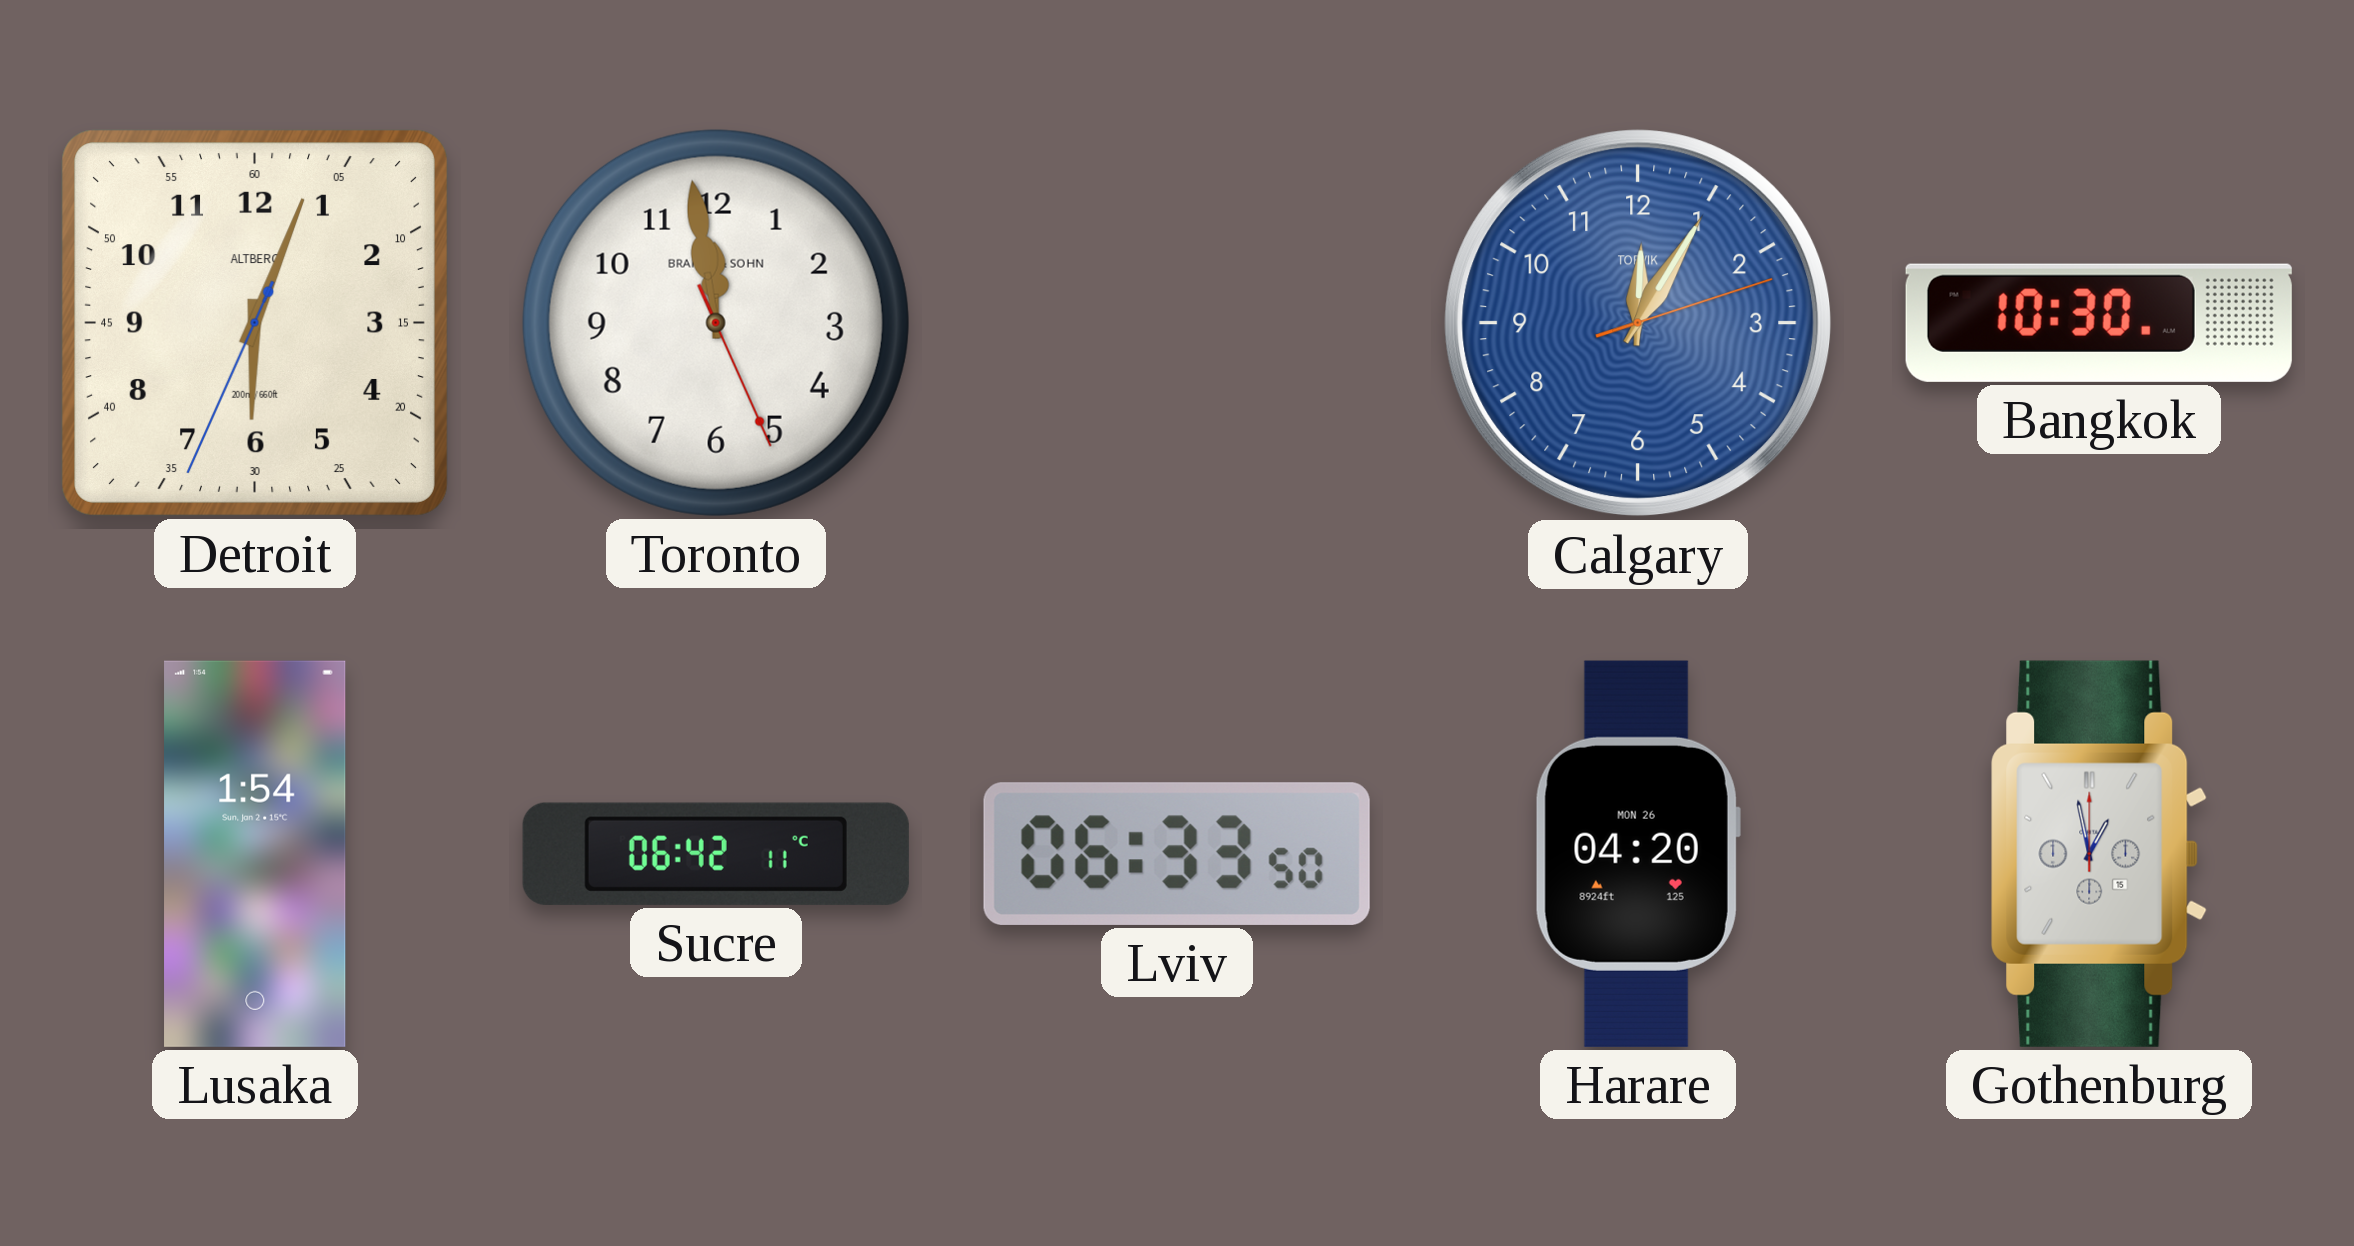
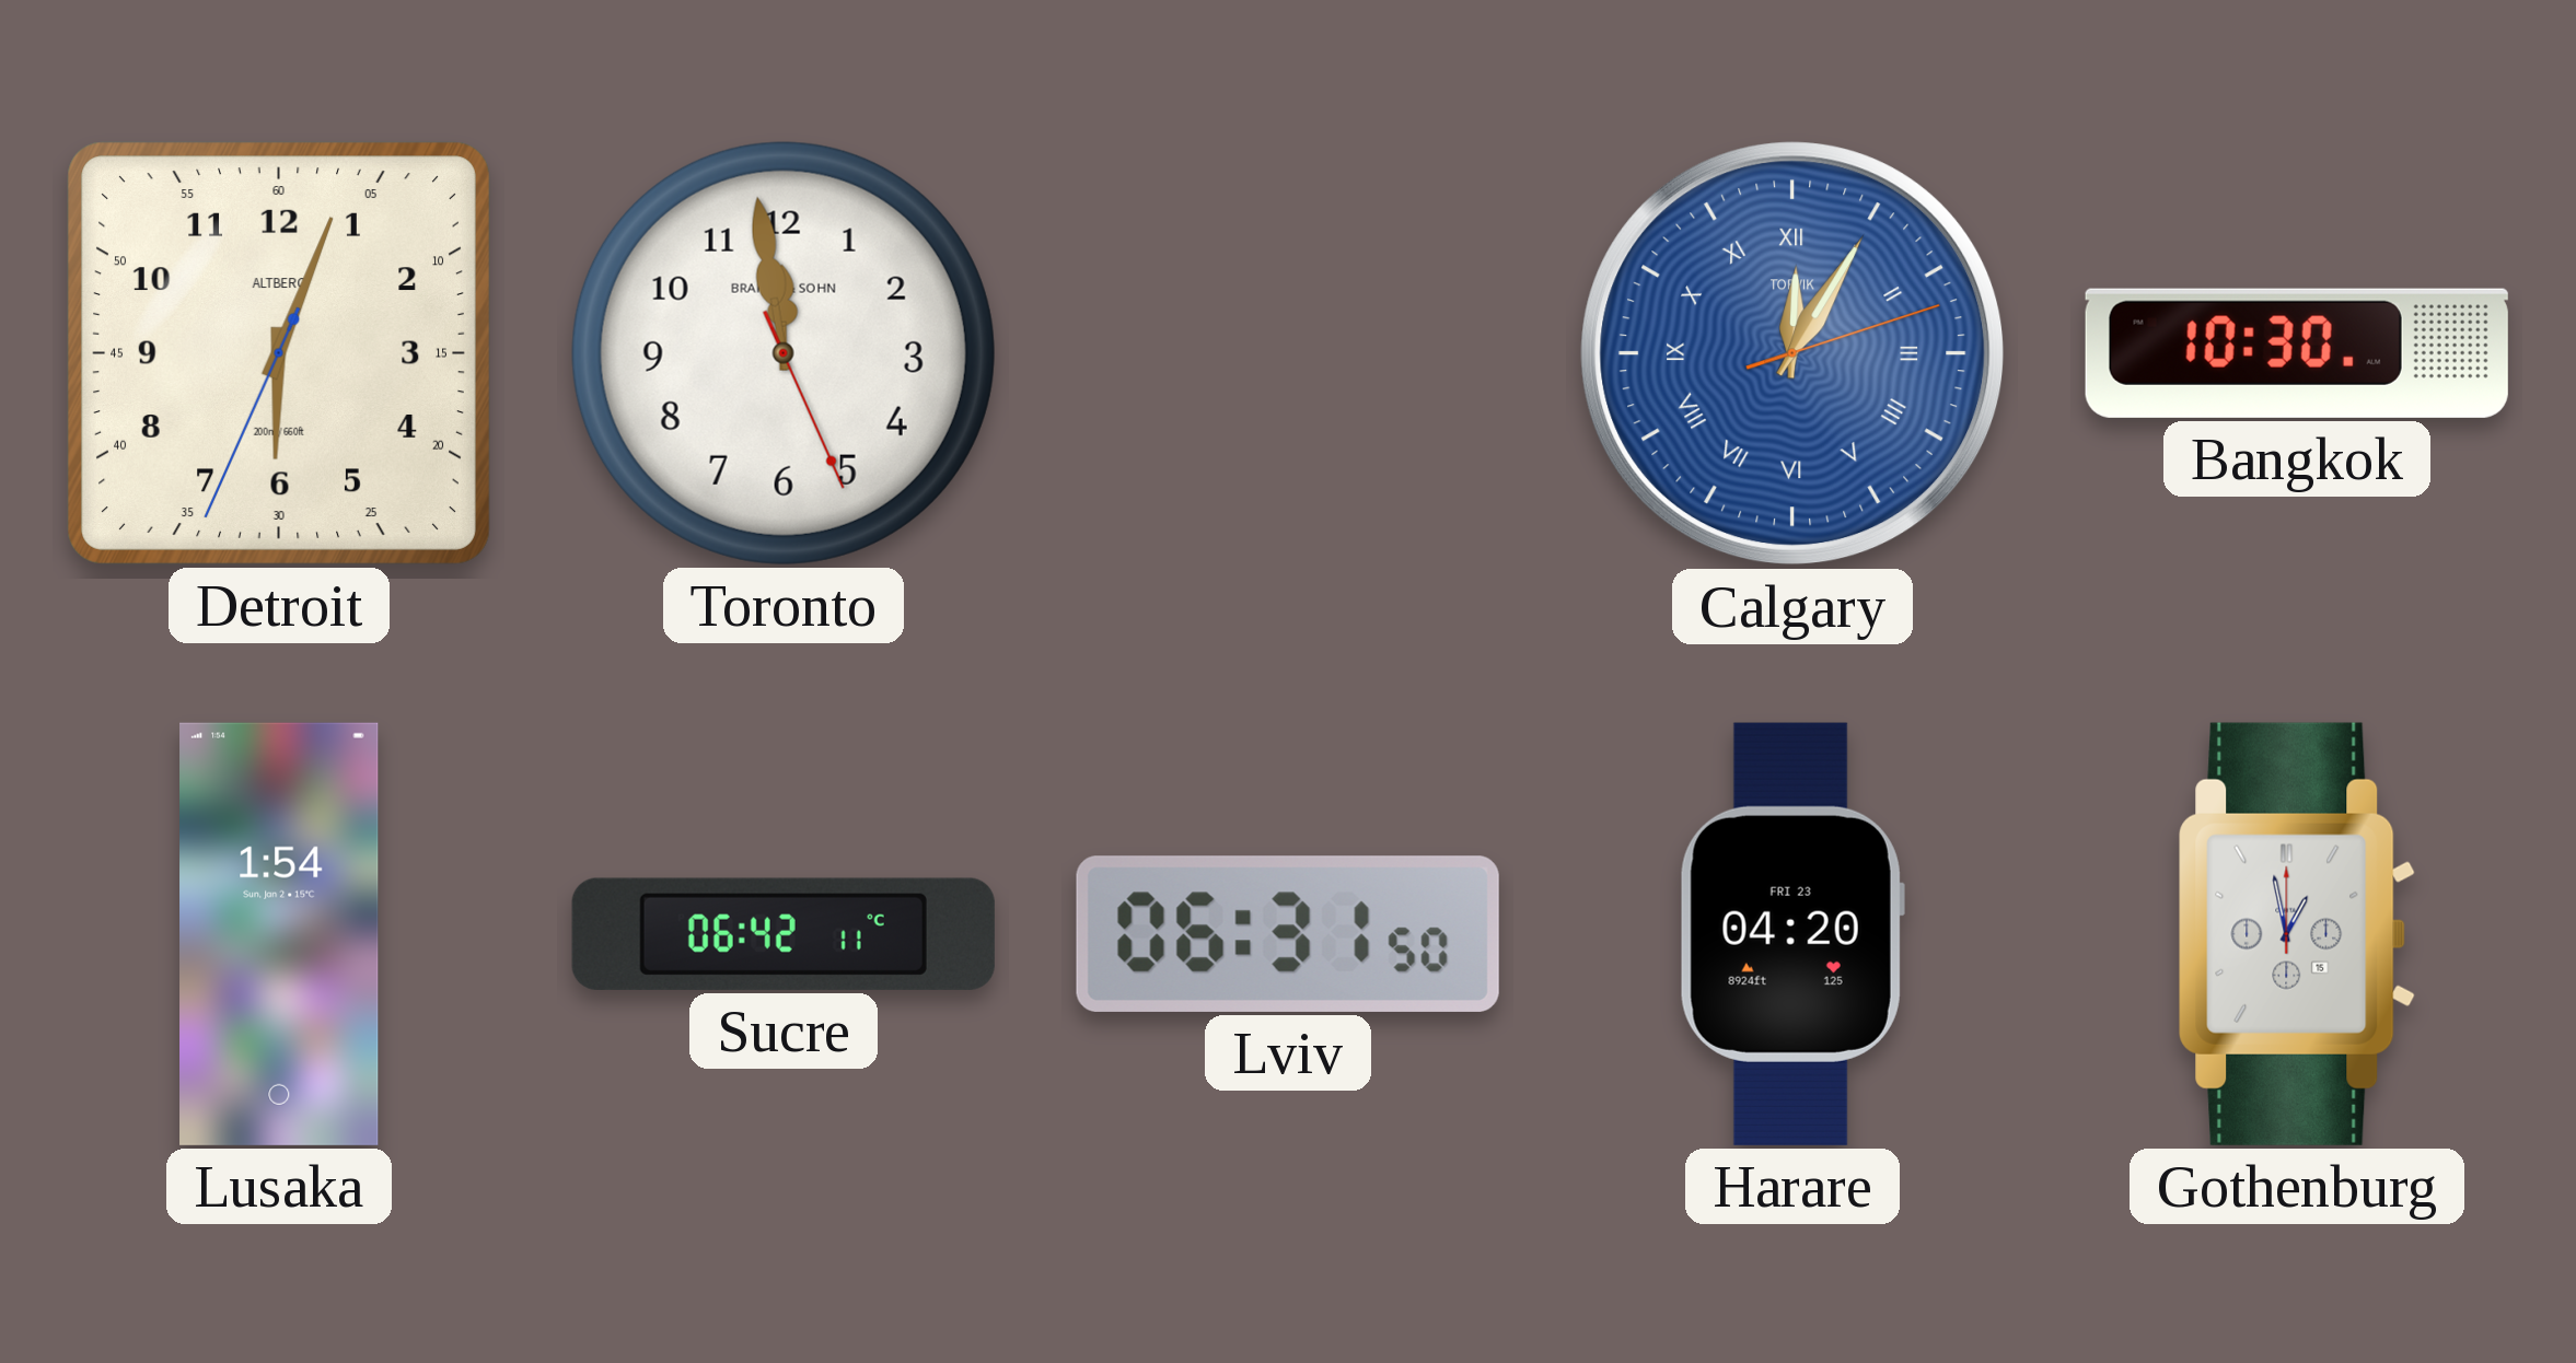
Calgary numerals: Arabic -> Roman (1792, 353)
Lviv: 06:33 -> 06:31 (1288, 934)
Harare date: MON 26 -> FRI 23 (1792, 934)
